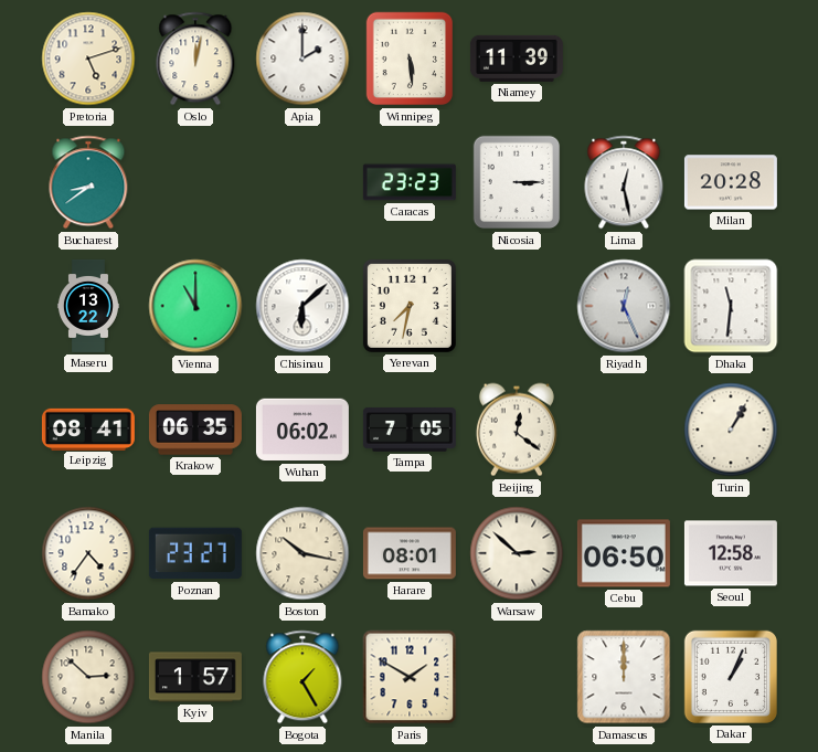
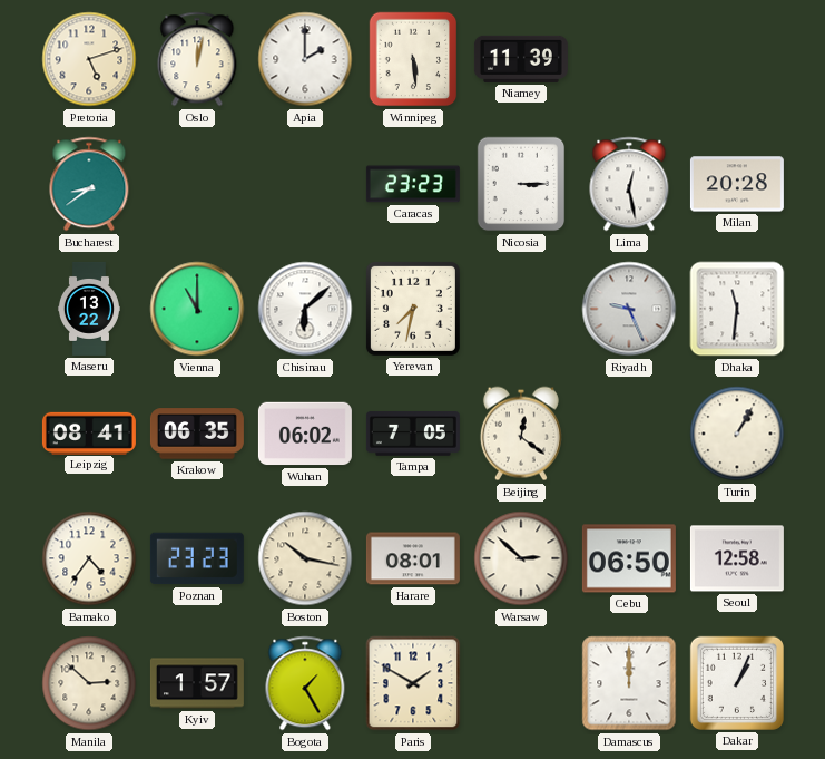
Riyadh: 12:26 -> 9:26 (629, 309)
Poznan: 23:27 -> 23:23 (197, 558)
